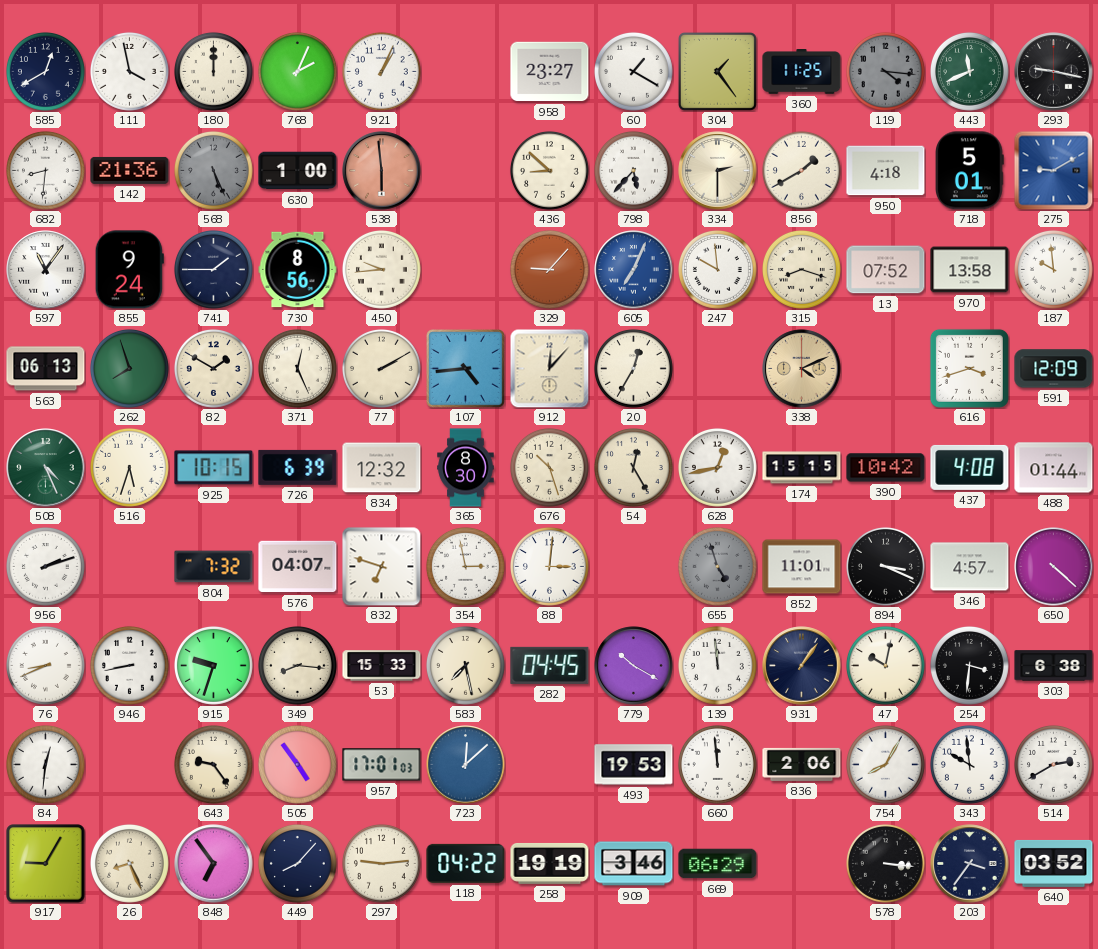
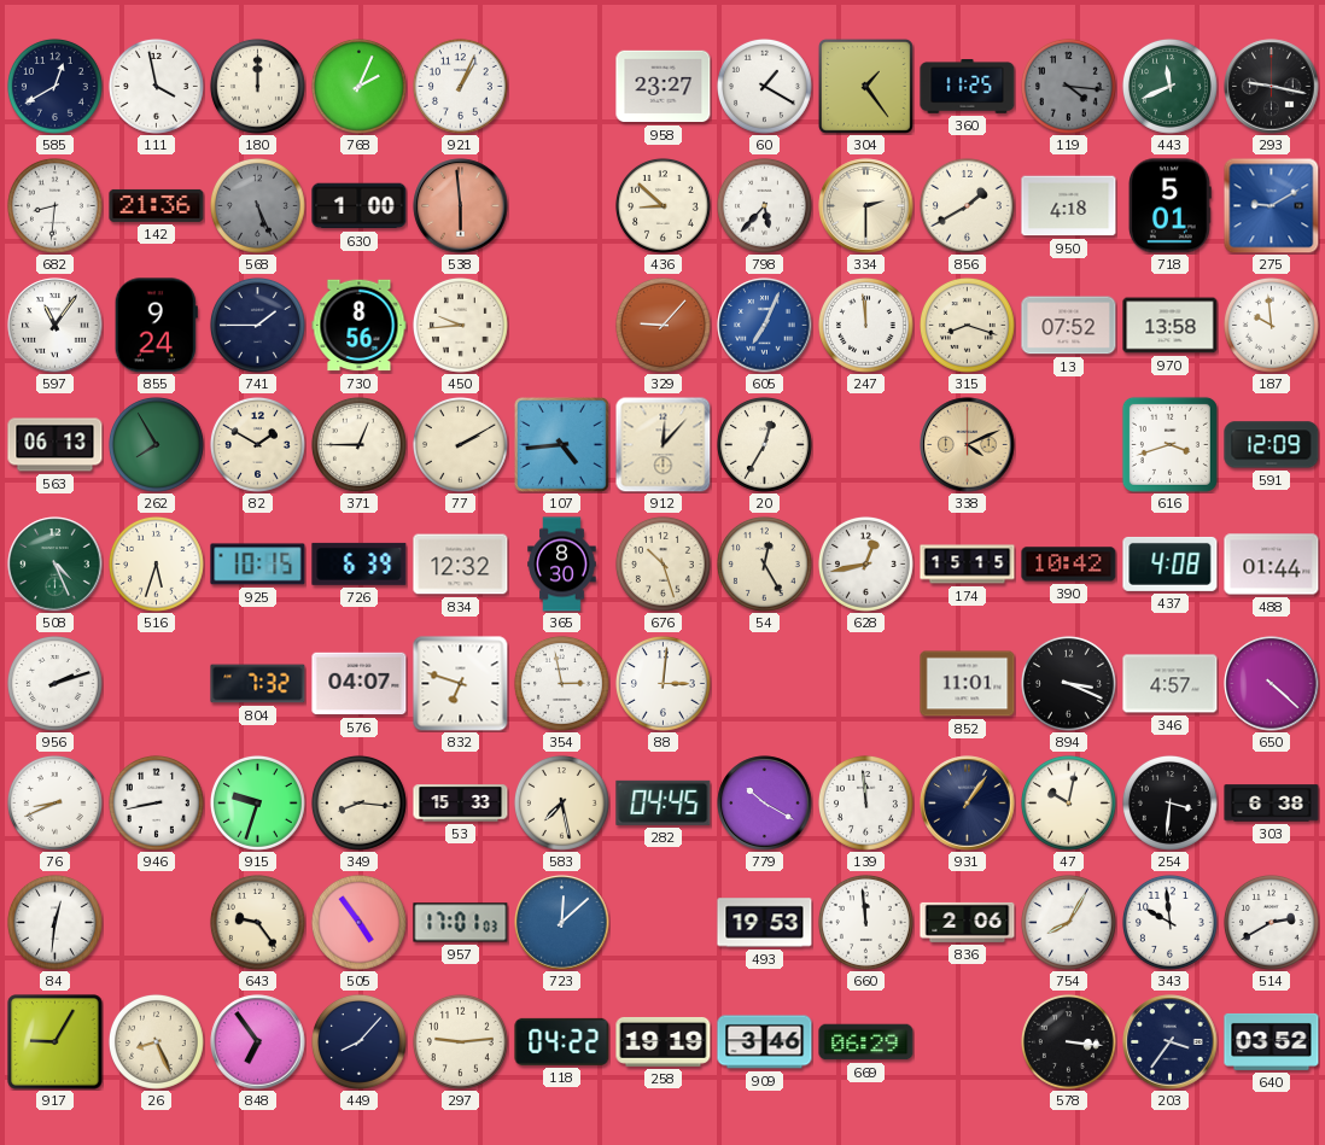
247: 9:59 -> 11:59 (865, 325)
262: 7:57 -> 7:55 (156, 444)
371: 12:26 -> 12:45 (358, 444)
655: 4:57 -> none (717, 566)
